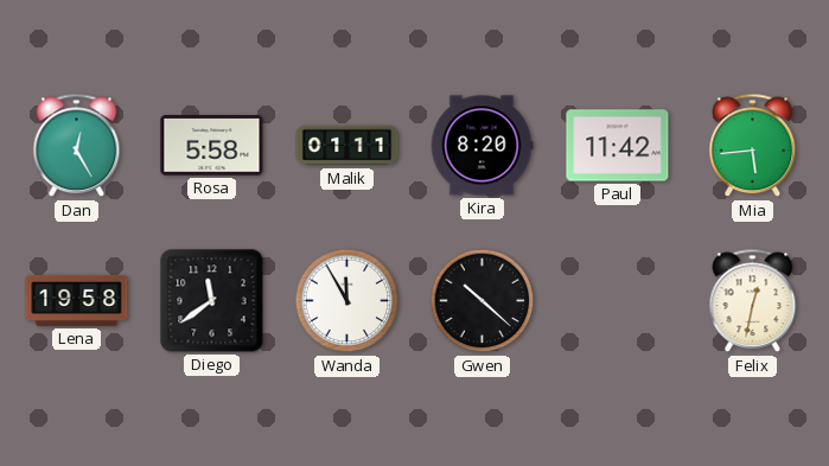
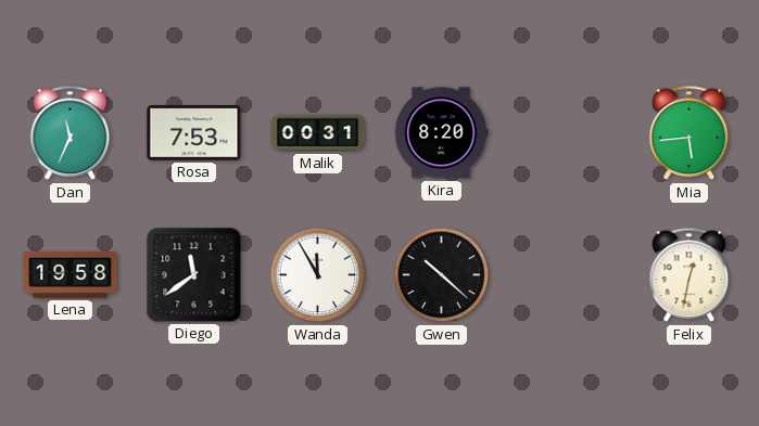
Dan: 12:25 -> 11:34 (71, 133)
Rosa: 5:58 -> 7:53 (194, 133)
Malik: 01:11 -> 00:31 (318, 133)
Paul: 11:42 -> none (618, 146)
